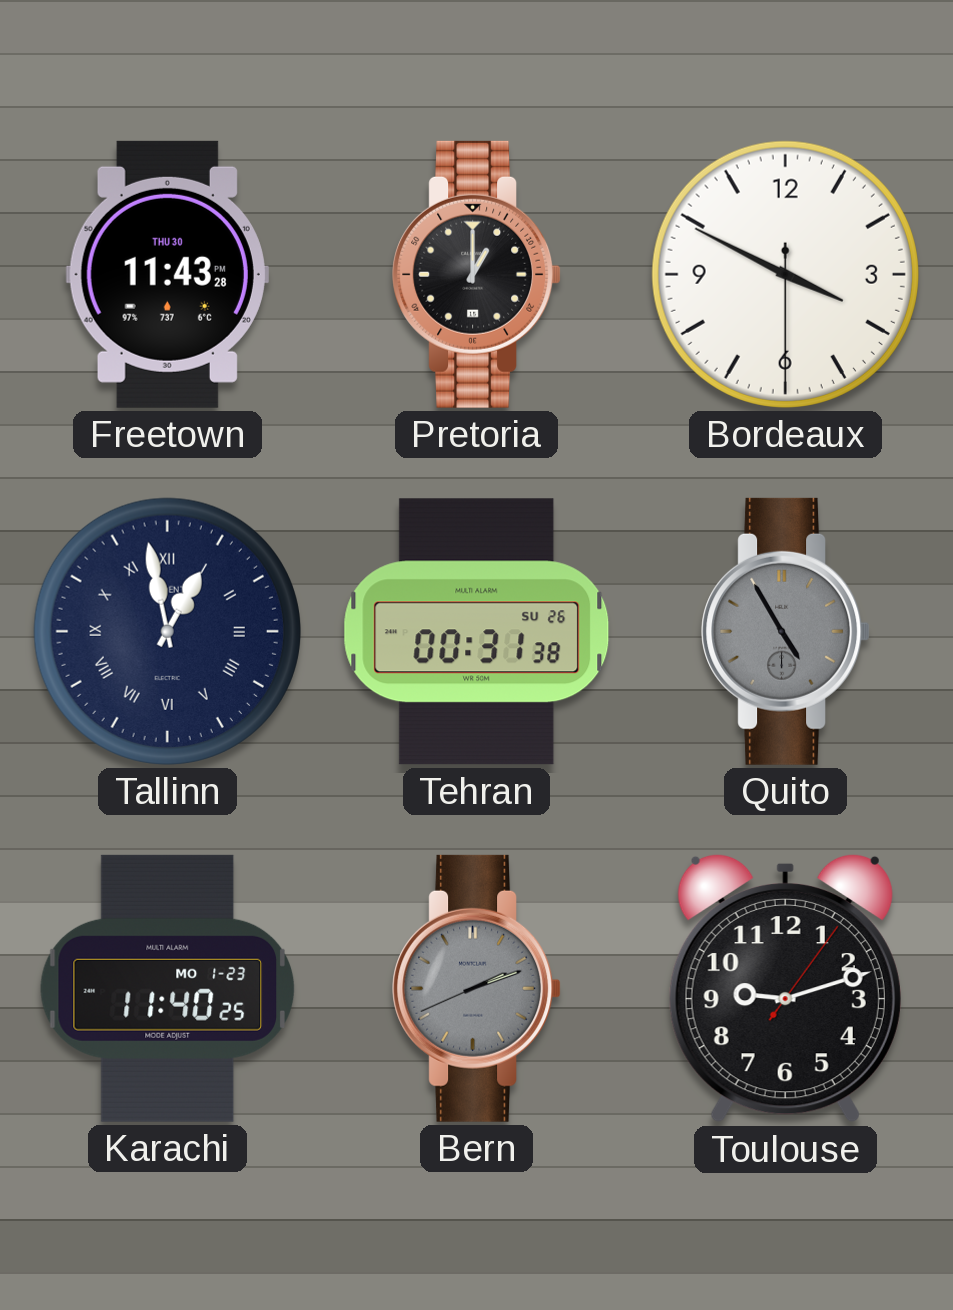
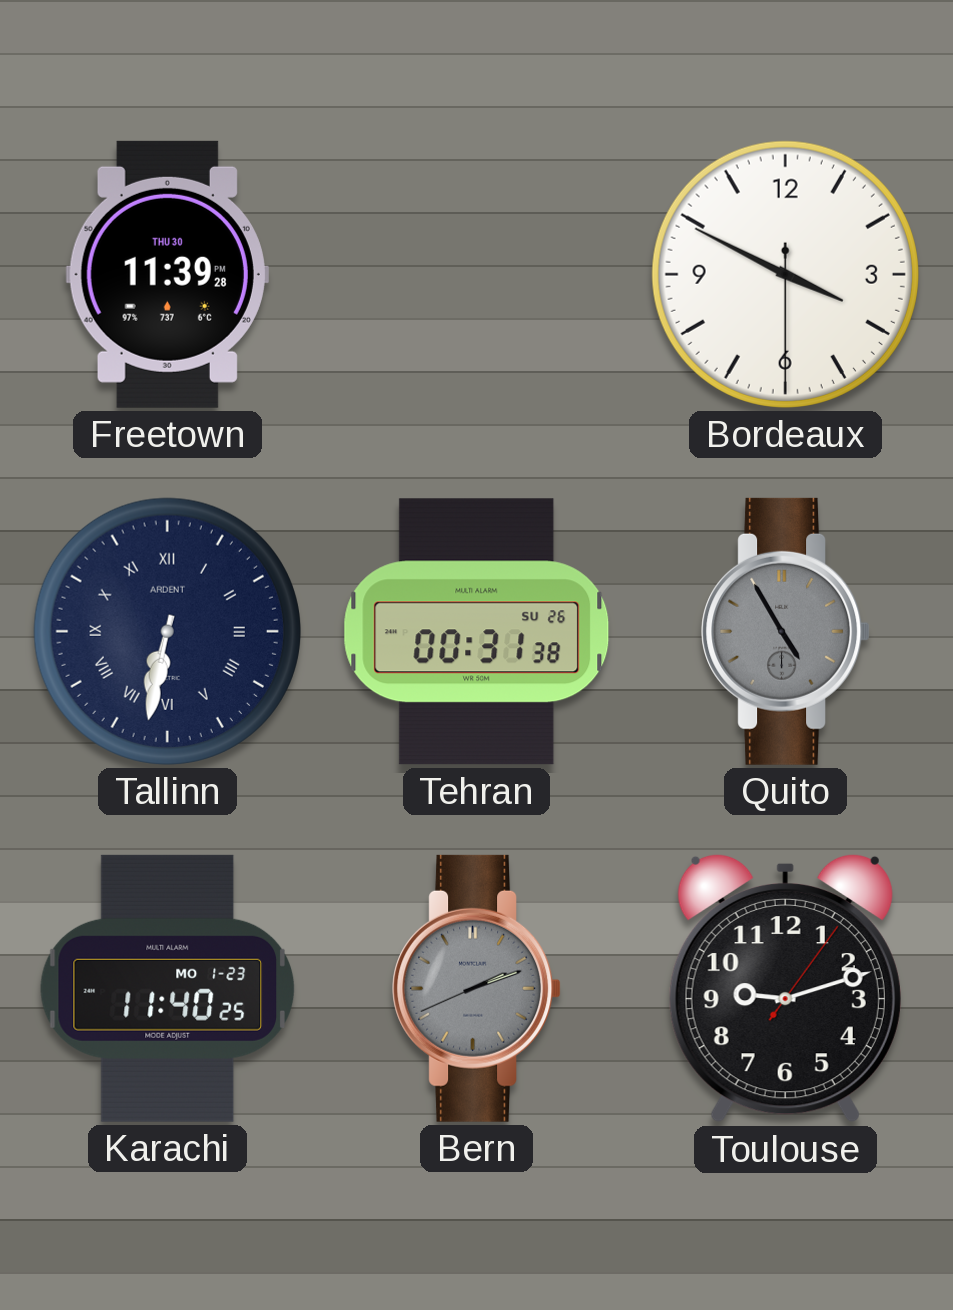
Freetown: 11:43 -> 11:39 (167, 274)
Pretoria: 1:00 -> none (477, 274)
Tallinn: 12:58 -> 6:32 (167, 631)
